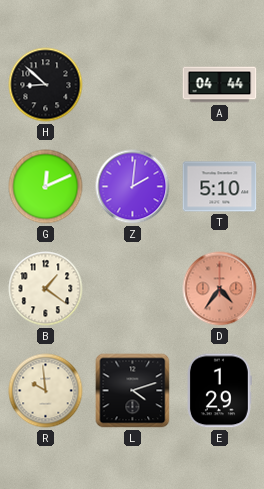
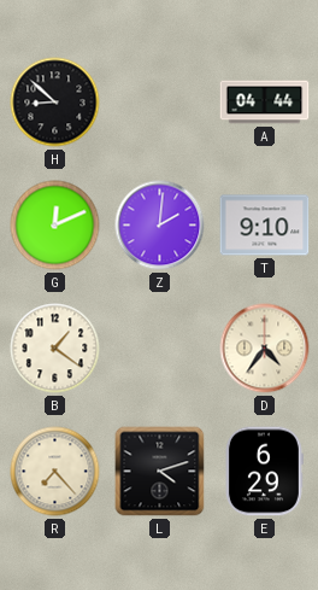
T: 5:10 -> 9:10 (265, 226)
D dial: salmon -> cream (265, 349)
R: 9:59 -> 7:23 (55, 472)
E: 1:29 -> 6:29 (264, 472)
